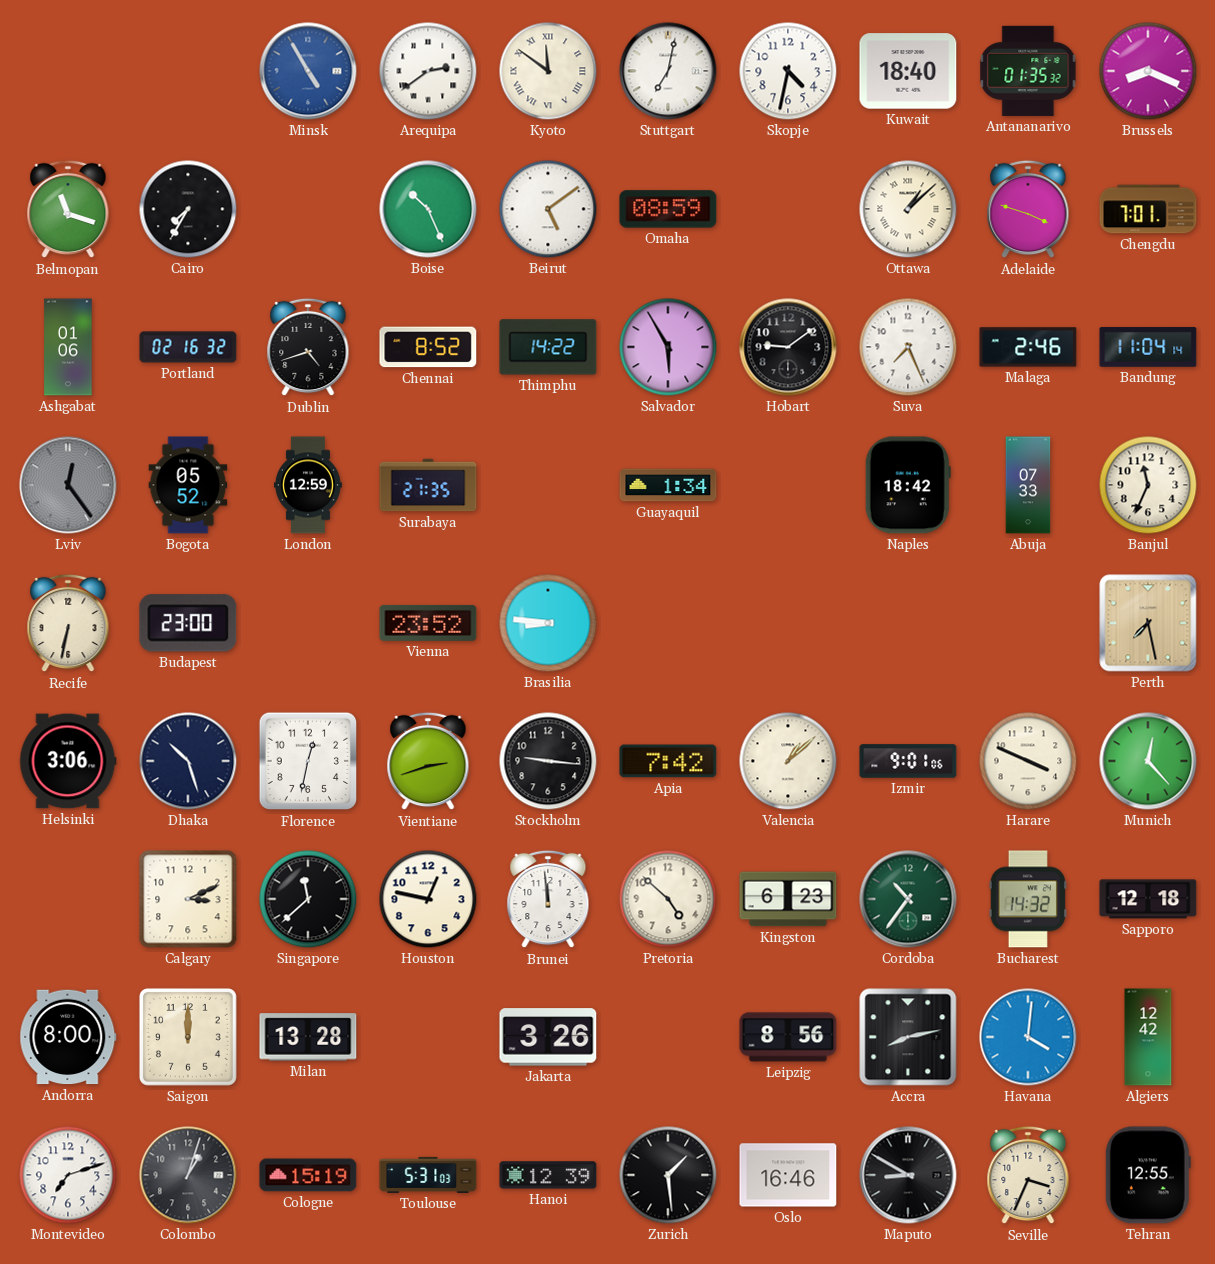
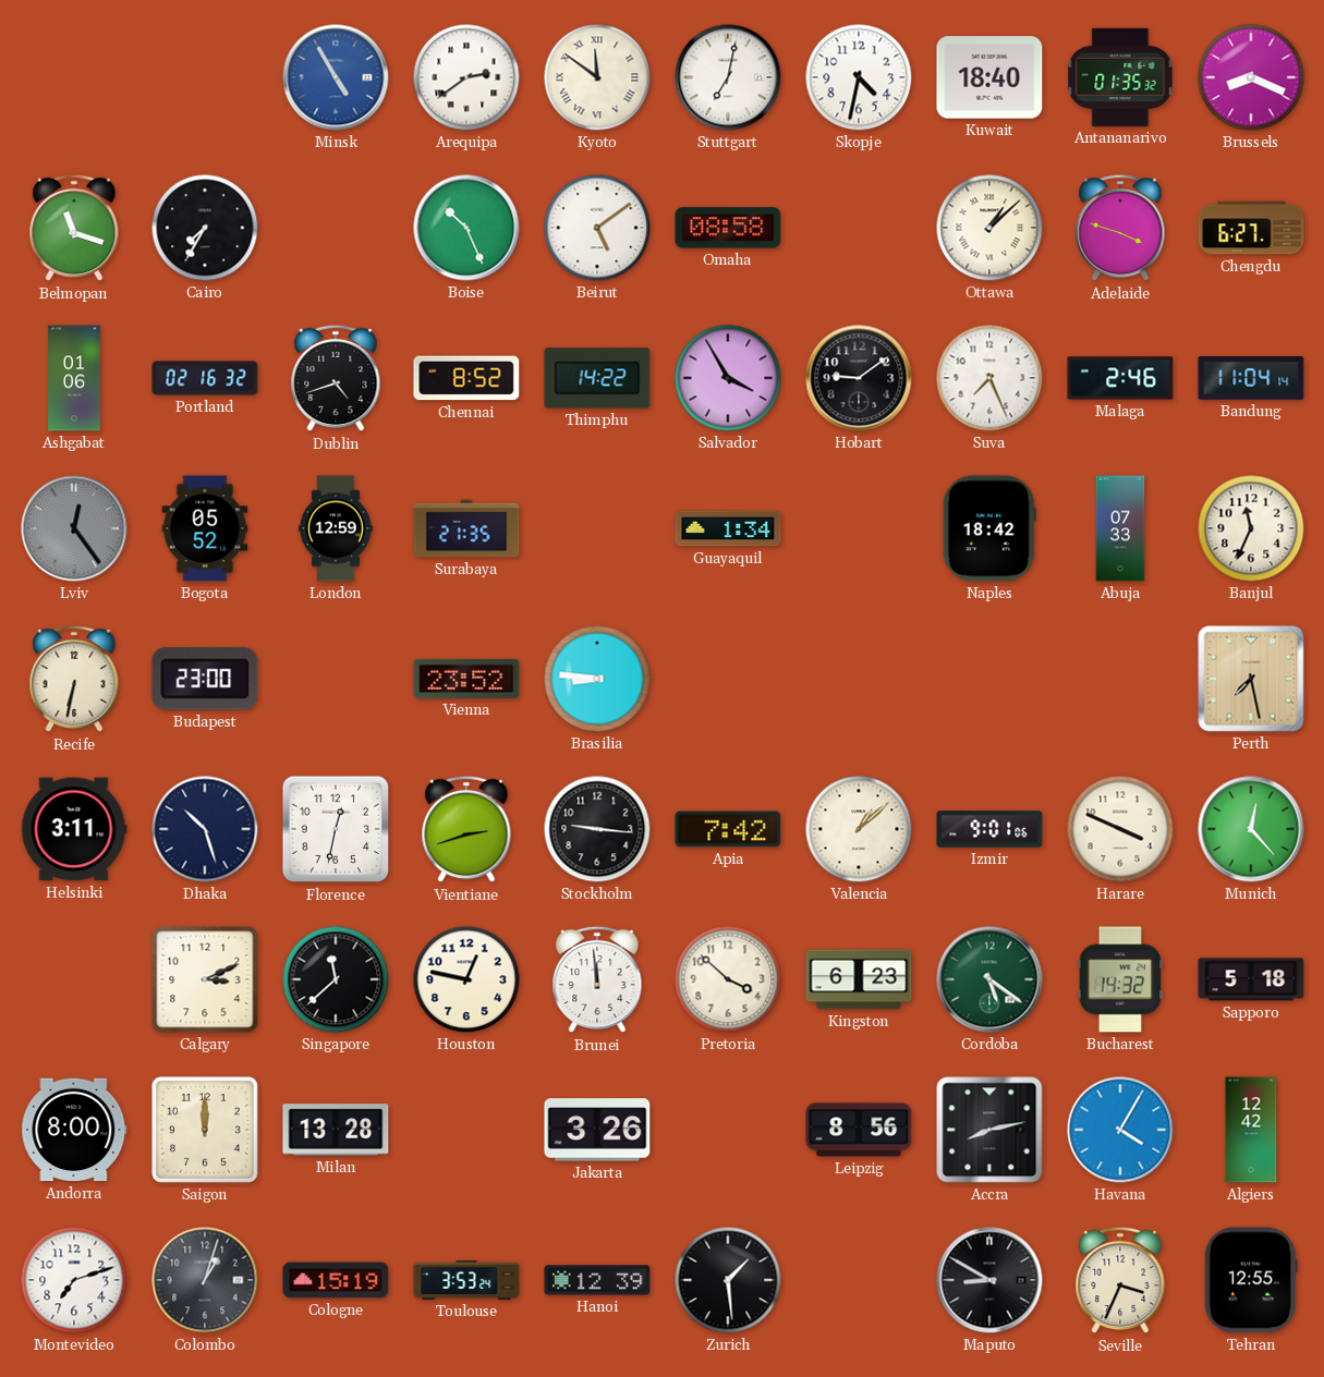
Omaha: 08:59 -> 08:58 (728, 228)
Chengdu: 7:01 -> 6:27 (1251, 228)
Salvador: 5:55 -> 3:55 (728, 378)
Helsinki: 3:06 -> 3:11 (74, 829)
Pretoria: 4:52 -> 3:52 (728, 979)
Cordoba: 10:36 -> 5:21 (989, 979)
Sapporo: 12:18 -> 5:18 (1251, 979)
Havana: 4:01 -> 4:05 (1120, 1130)
Toulouse: 5:31 -> 3:53 (466, 1280)
Oslo: 16:46 -> none (788, 1175)
